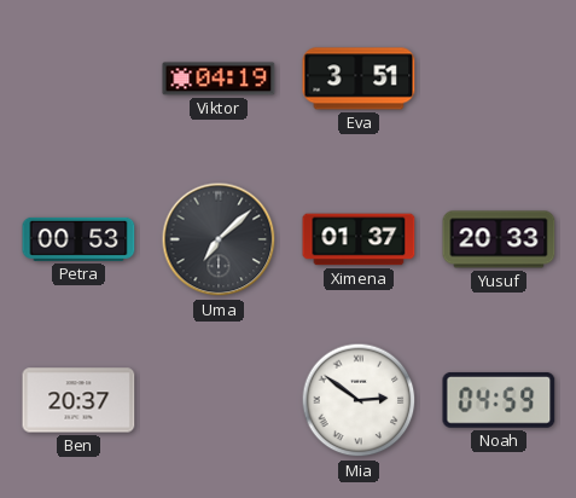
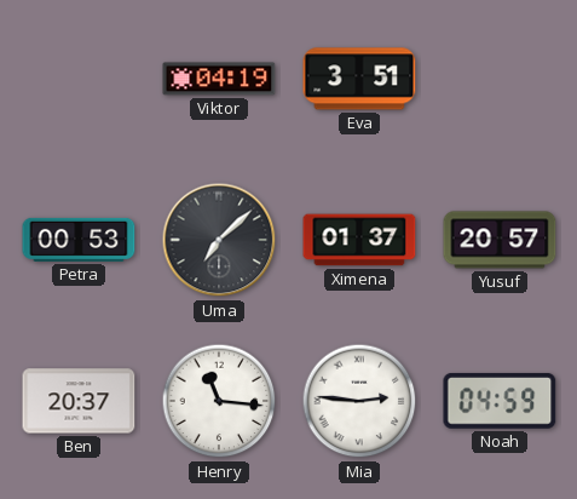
Yusuf: 20:33 -> 20:57 (500, 240)
Henry: none -> 11:16 (219, 401)
Mia: 2:51 -> 2:46 (359, 401)
